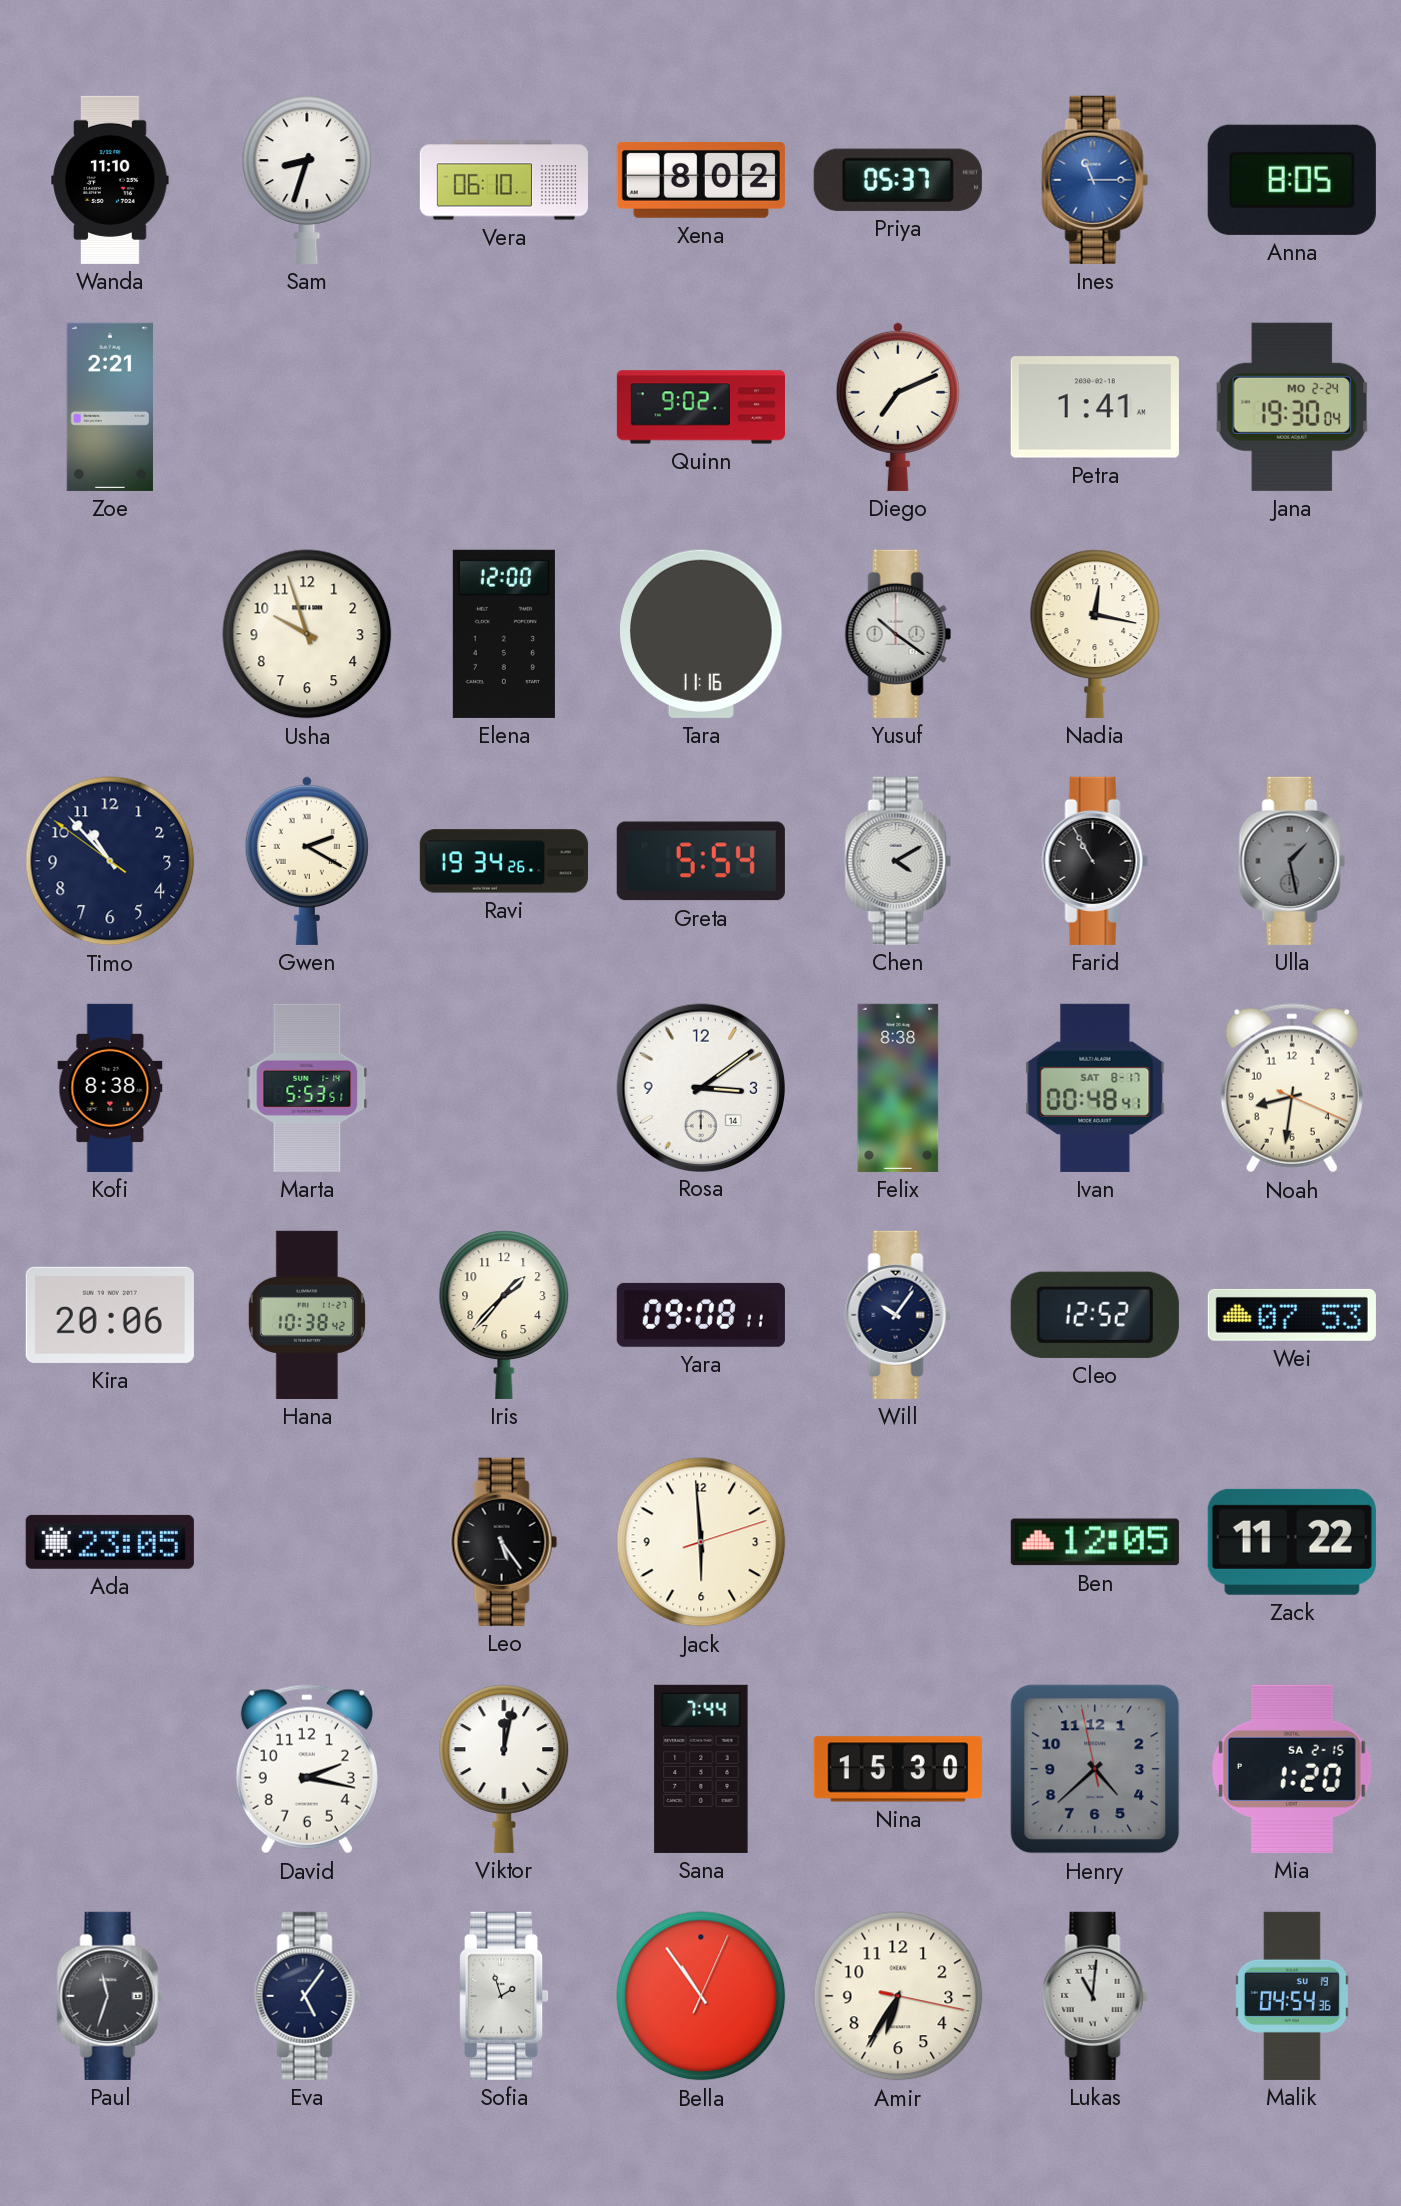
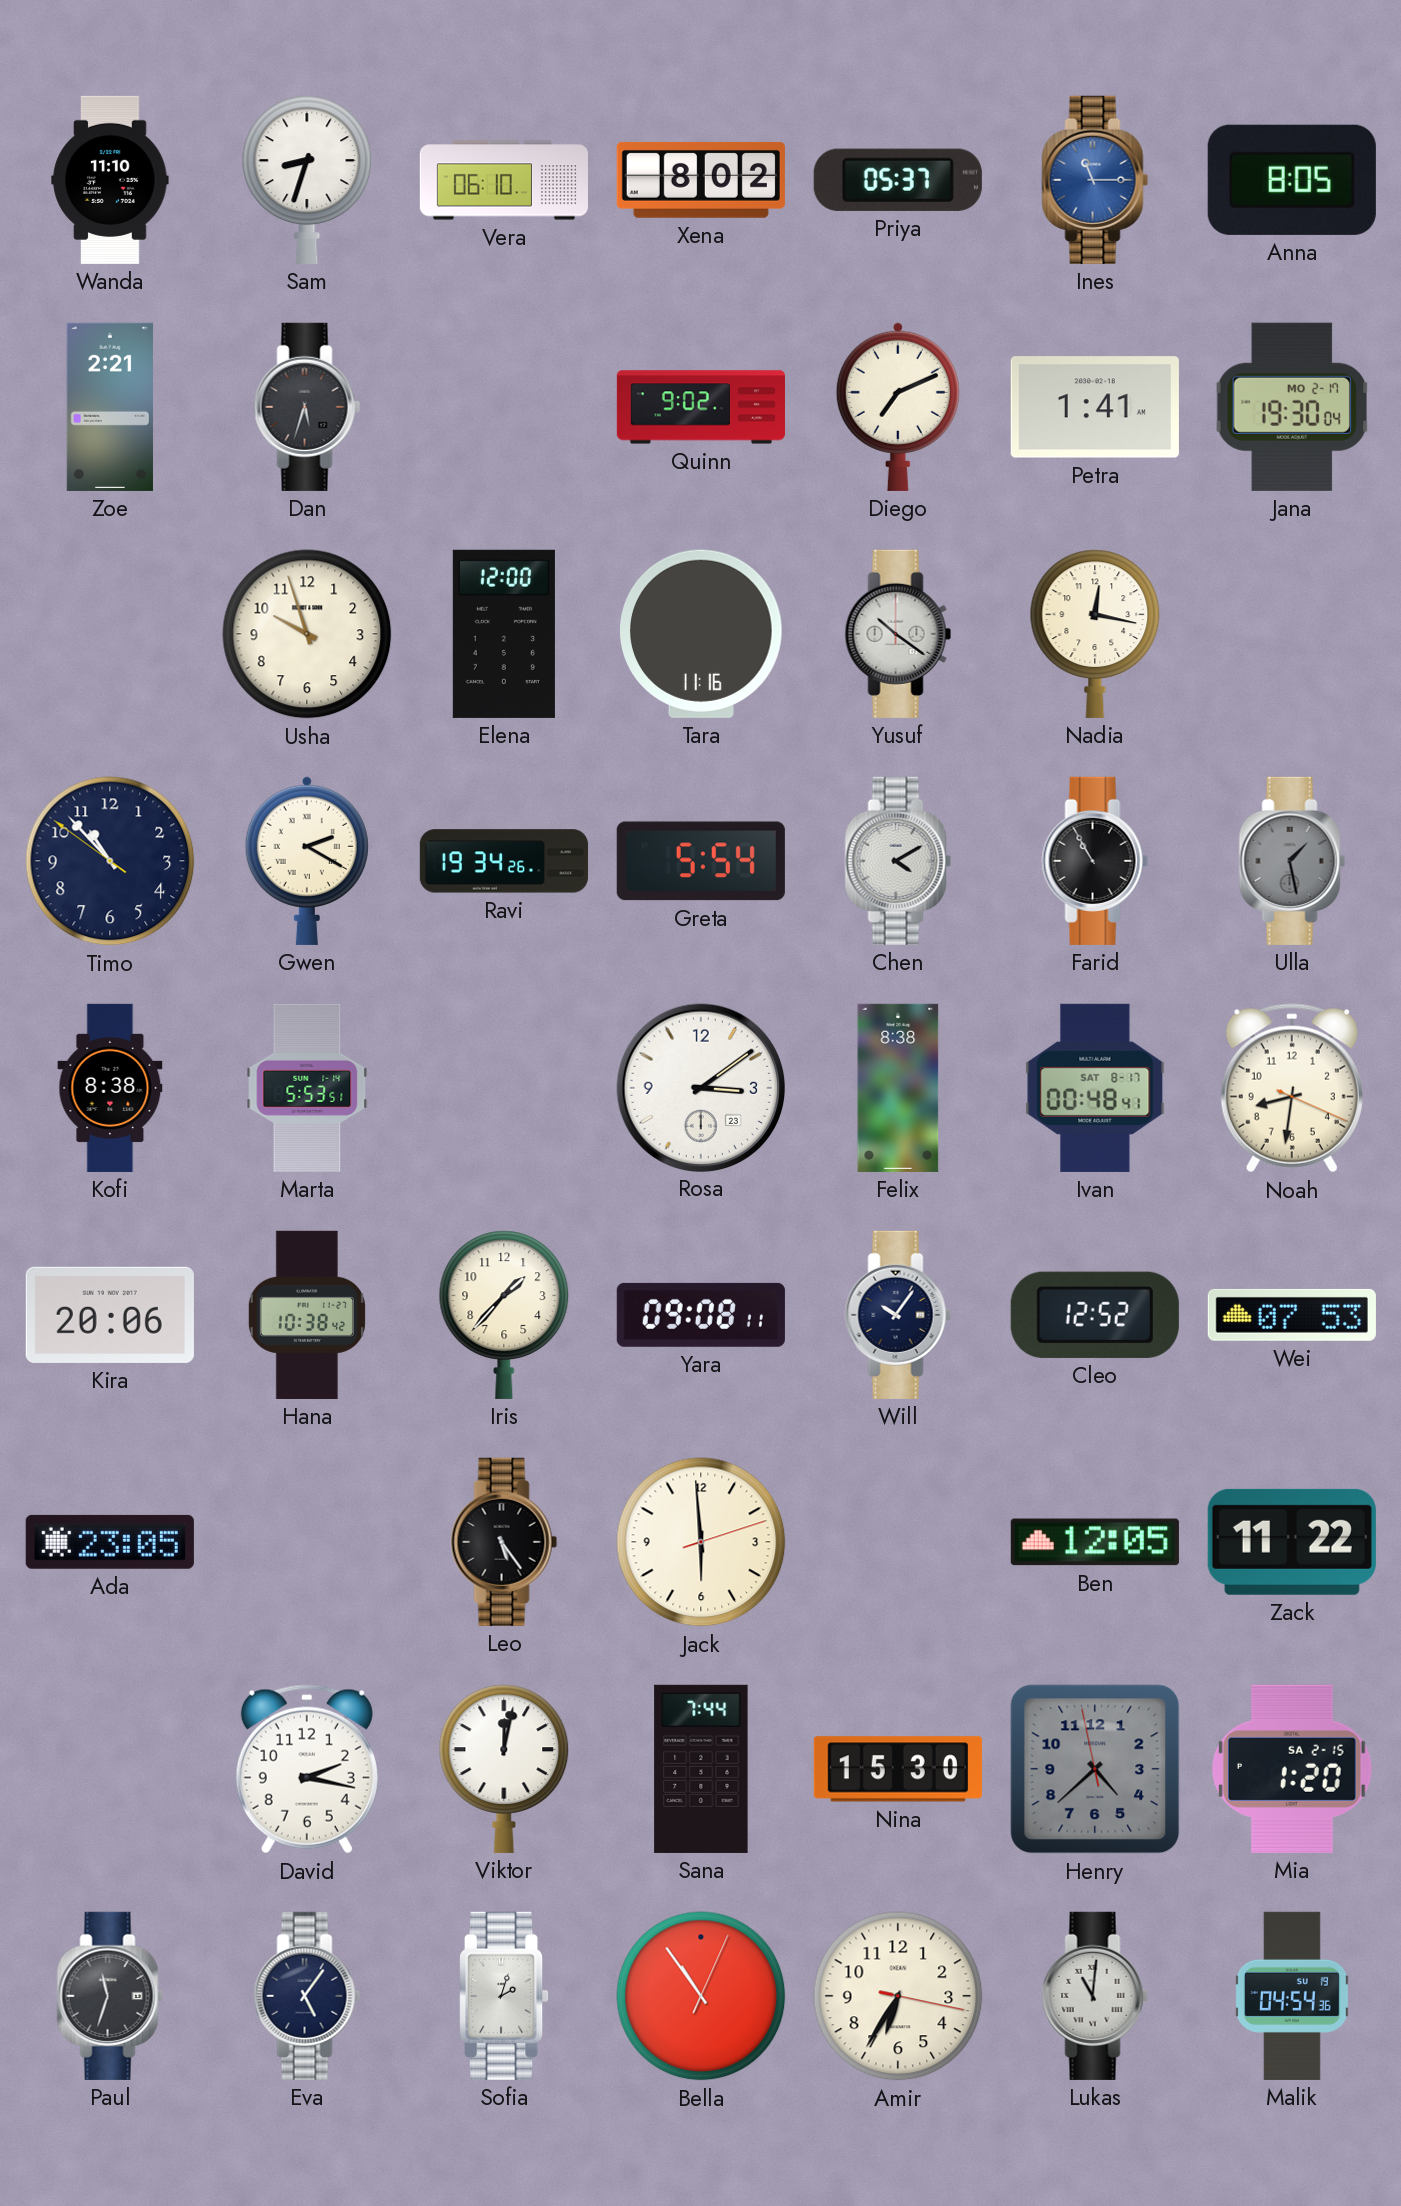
Dan: none -> 5:33 (307, 407)
Jana date: MO 2-24 -> MO 2-17 (1292, 407)
Rosa date: 14 -> 23 (700, 1087)
Sofia: 1:57 -> 2:03 (505, 1996)
